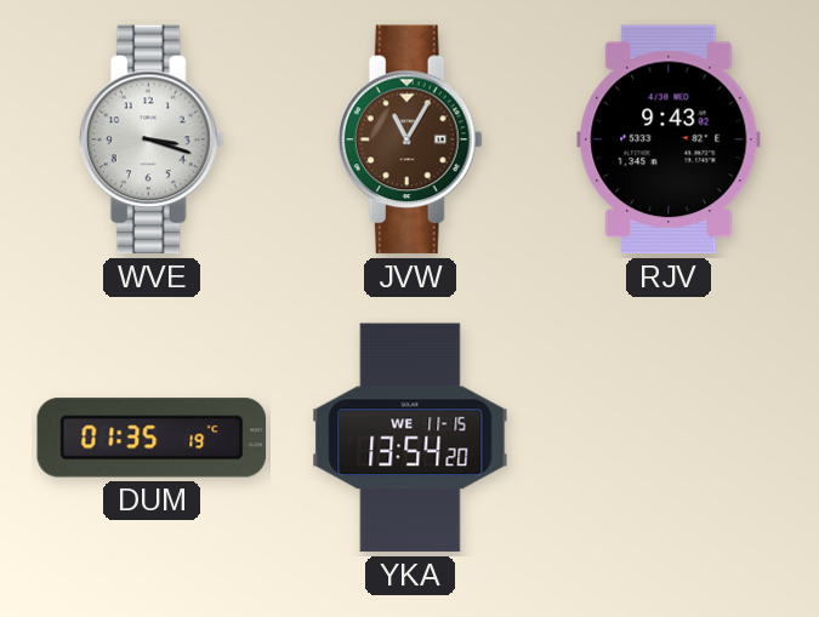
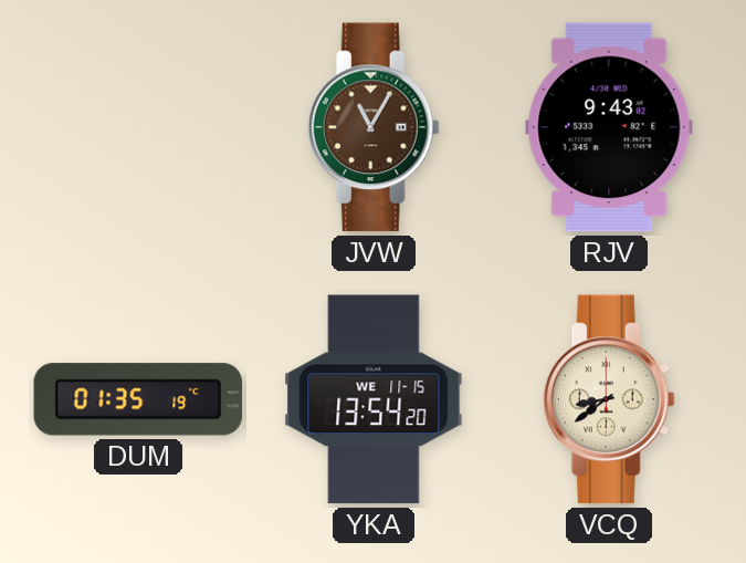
WVE: 3:18 -> none (152, 139)
VCQ: none -> 8:39 (609, 399)
